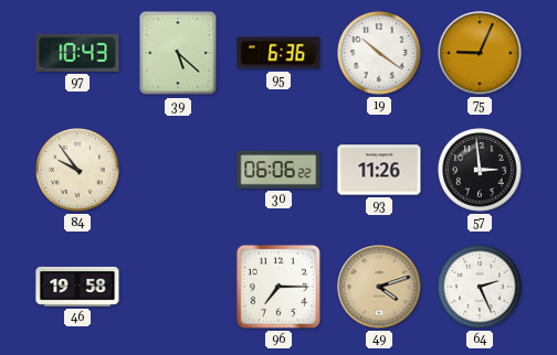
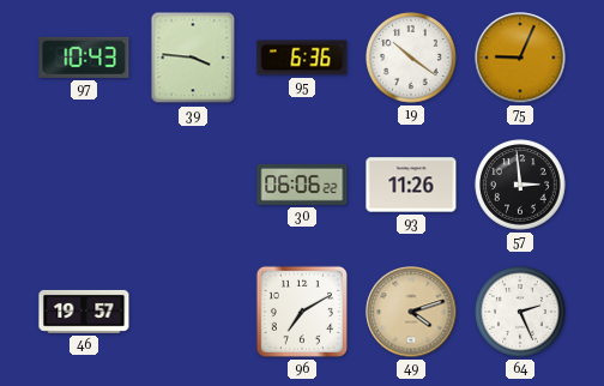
39: 5:22 -> 3:46 (193, 58)
84: 9:54 -> none (77, 170)
46: 19:58 -> 19:57 (84, 312)
96: 7:15 -> 7:10 (302, 312)
